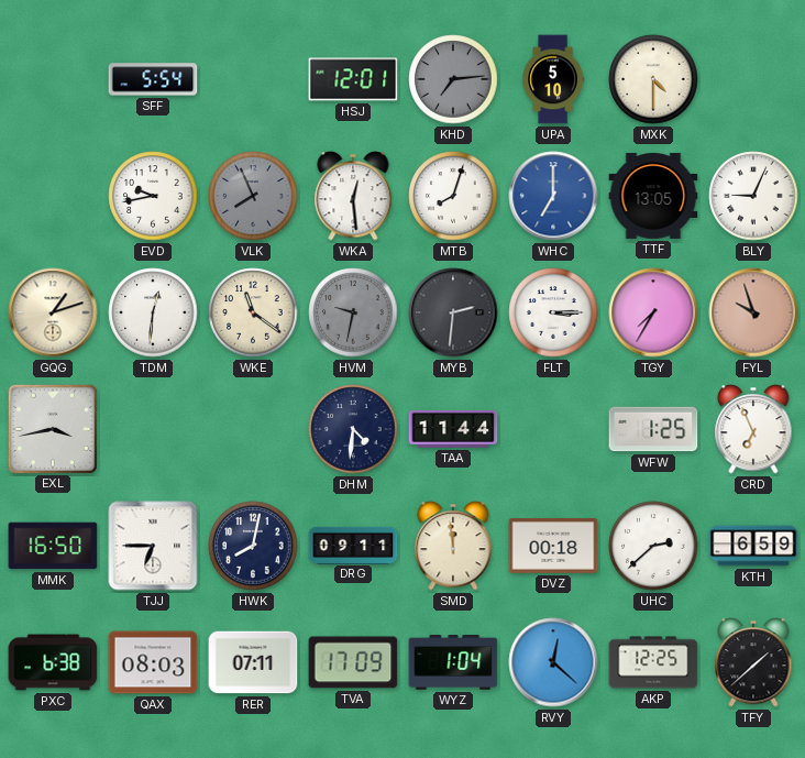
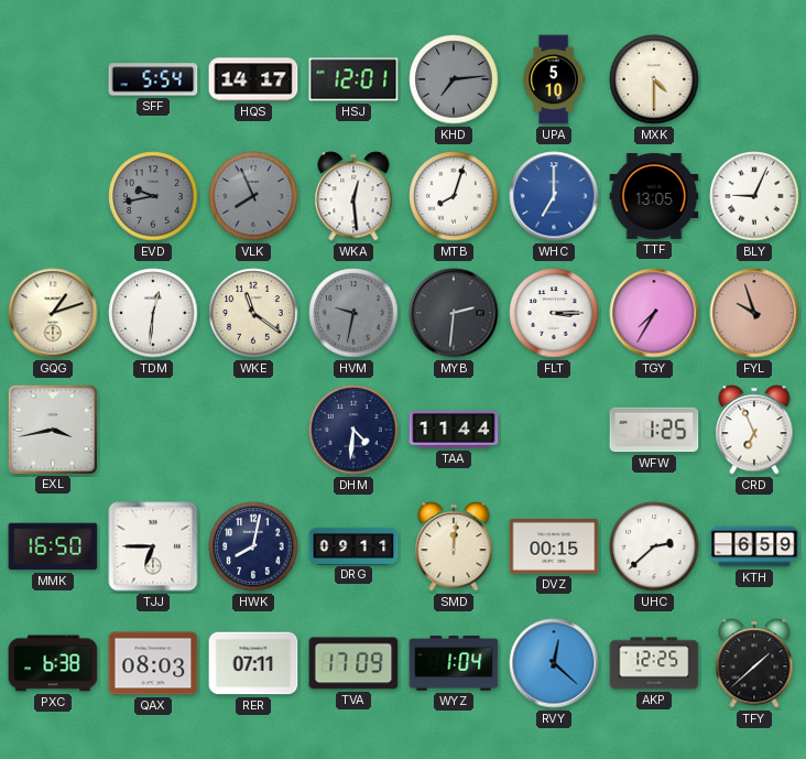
HQS: none -> 14:17 (253, 79)
EVD dial: white -> grey (153, 196)
SMD: 11:59 -> 12:01 (454, 546)
DVZ: 00:18 -> 00:15 (554, 546)
